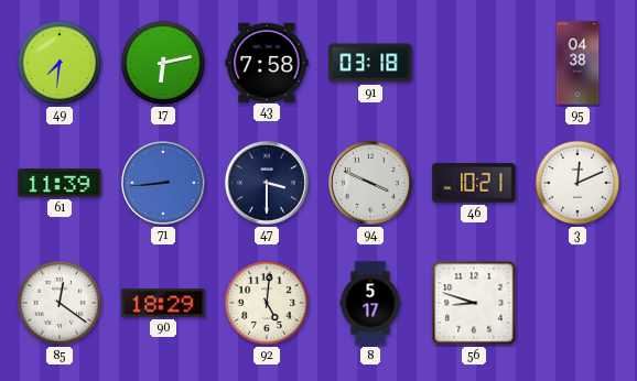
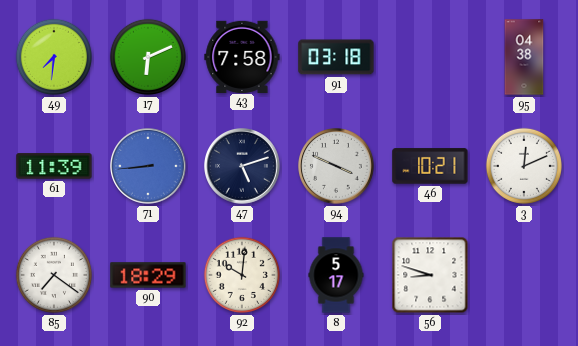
17: 6:13 -> 6:11 (148, 57)
47: 3:30 -> 5:12 (243, 167)
85: 12:21 -> 7:21 (54, 275)
92: 5:01 -> 10:01 (242, 275)
